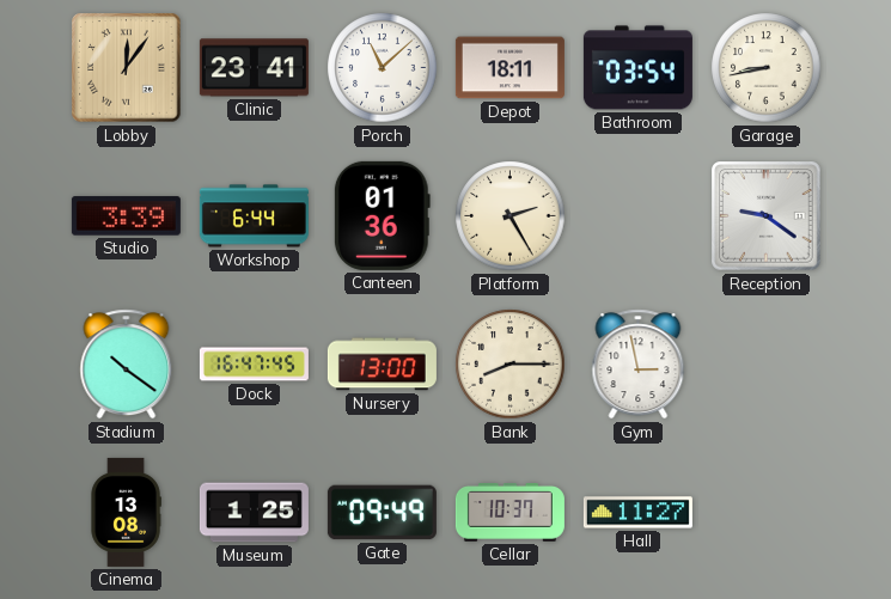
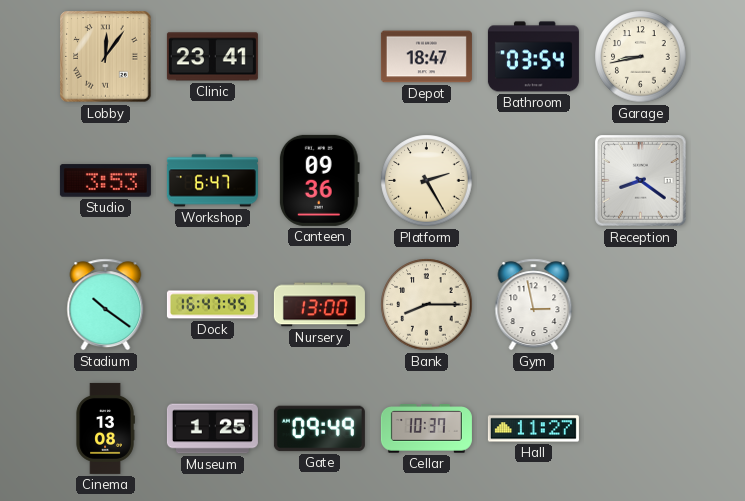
Porch: 11:08 -> none (383, 68)
Depot: 18:11 -> 18:47 (426, 57)
Studio: 3:39 -> 3:53 (105, 181)
Workshop: 6:44 -> 6:47 (212, 181)
Canteen: 01:36 -> 09:36 (319, 180)
Reception: 9:21 -> 8:21 (641, 181)
